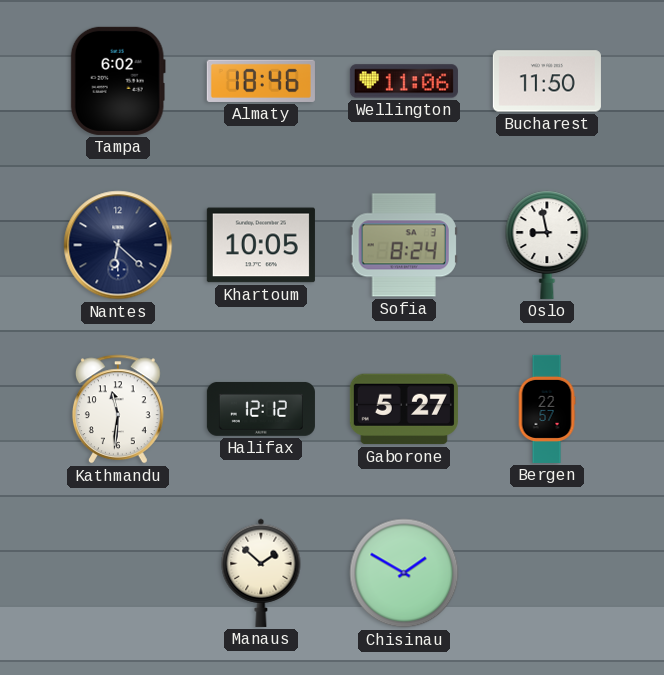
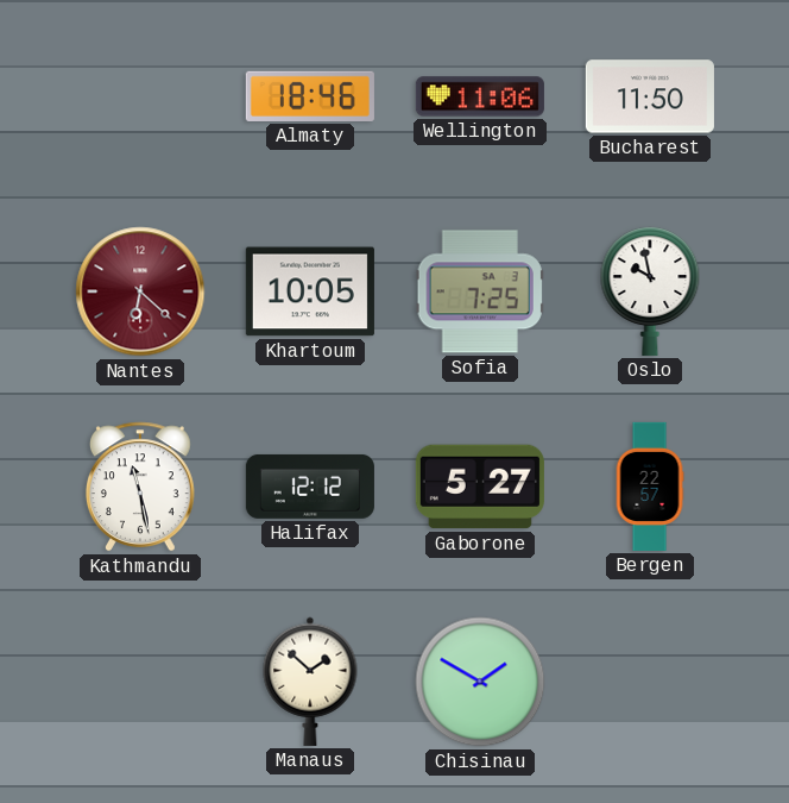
Tampa: 6:02 -> none (118, 81)
Nantes dial: navy -> burgundy (140, 291)
Sofia: 8:24 -> 7:25 (480, 291)
Oslo: 8:58 -> 9:58 (650, 291)
Kathmandu: 11:31 -> 11:28 (140, 487)
